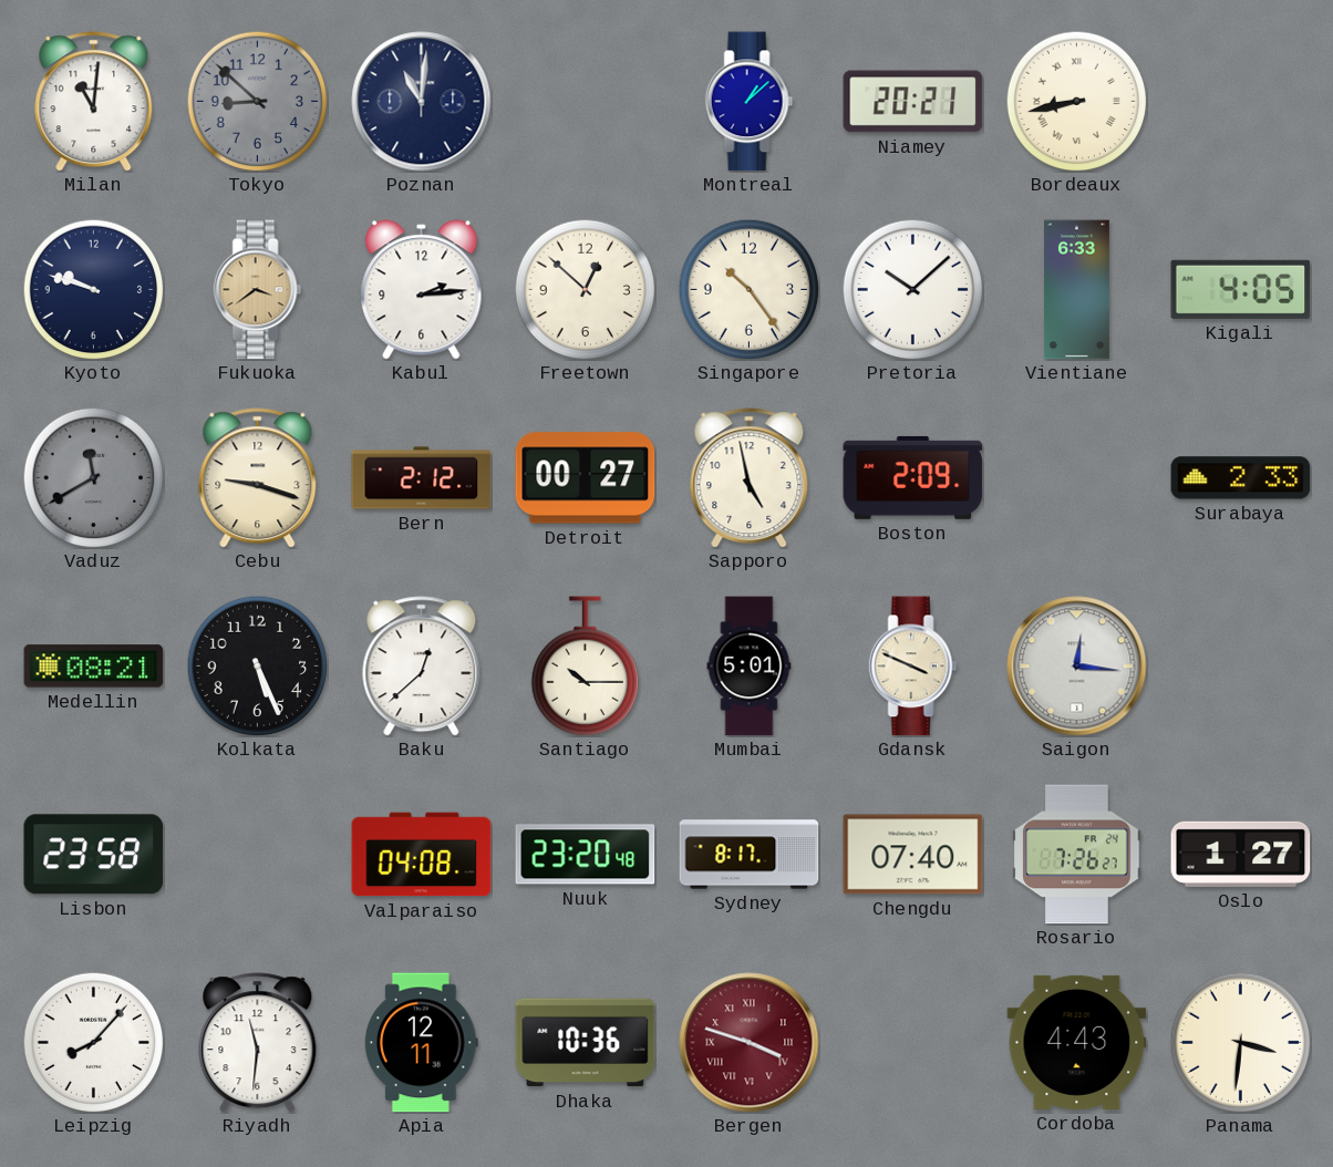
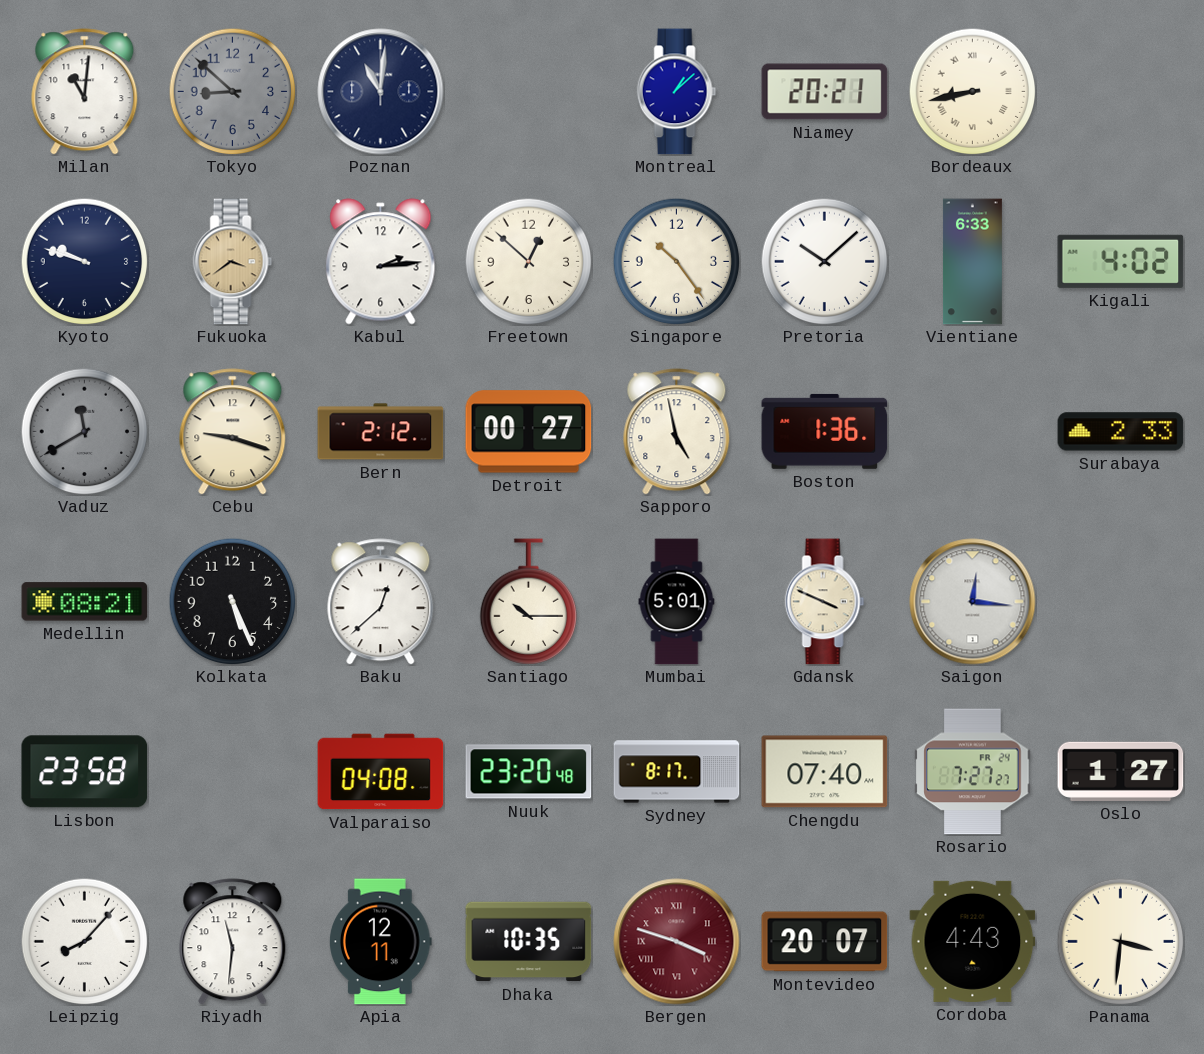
Kigali: 4:05 -> 4:02 (1121, 261)
Boston: 2:09 -> 1:36 (825, 431)
Rosario: 7:26 -> 7:27 (973, 772)
Dhaka: 10:36 -> 10:35 (529, 942)
Montevideo: none -> 20:07 (825, 942)
